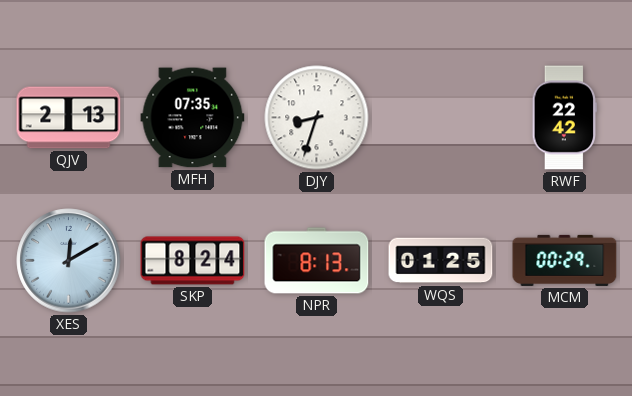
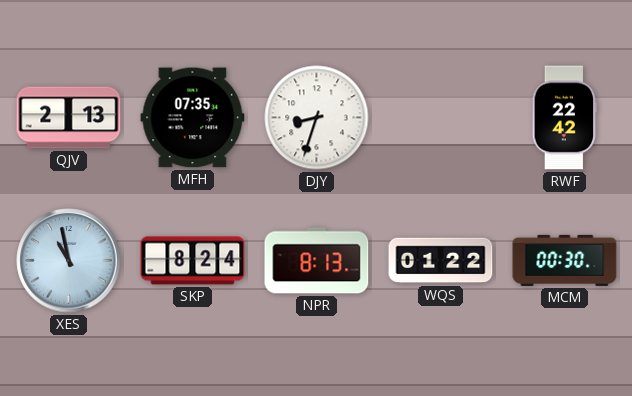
XES: 12:10 -> 10:58 (69, 261)
WQS: 01:25 -> 01:22 (441, 261)
MCM: 00:29 -> 00:30 (565, 260)
